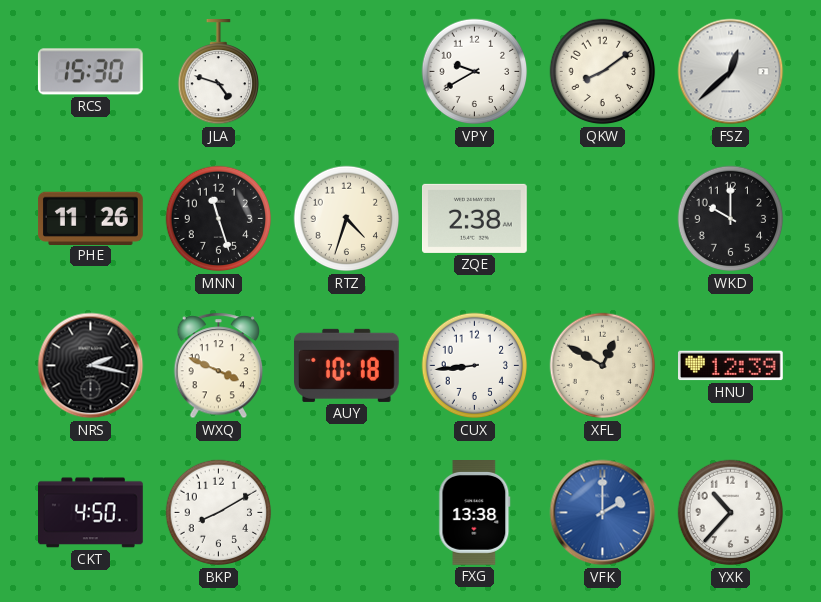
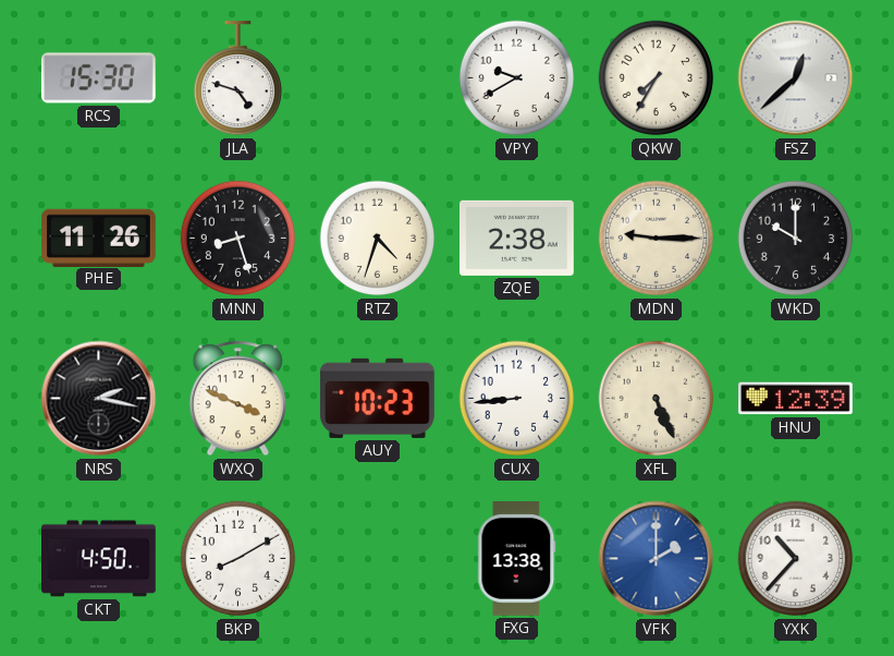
QKW: 8:09 -> 7:35 (657, 78)
MNN: 11:27 -> 8:27 (238, 239)
MDN: none -> 9:15 (657, 239)
AUY: 10:18 -> 10:23 (377, 398)
XFL: 12:50 -> 5:26 (657, 399)
